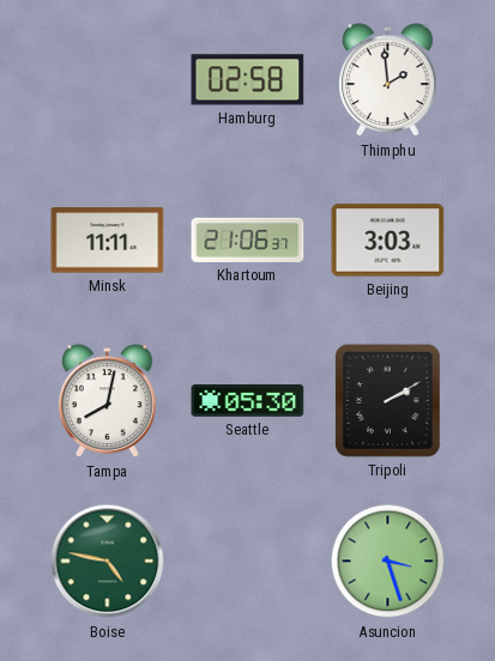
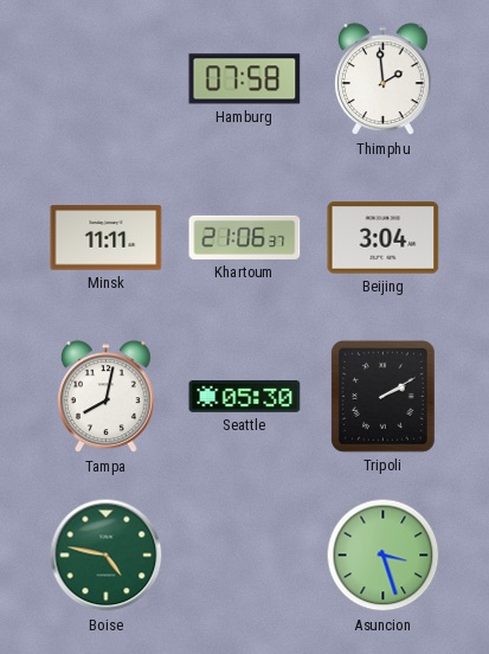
Hamburg: 02:58 -> 07:58 (245, 79)
Beijing: 3:03 -> 3:04 (384, 238)
